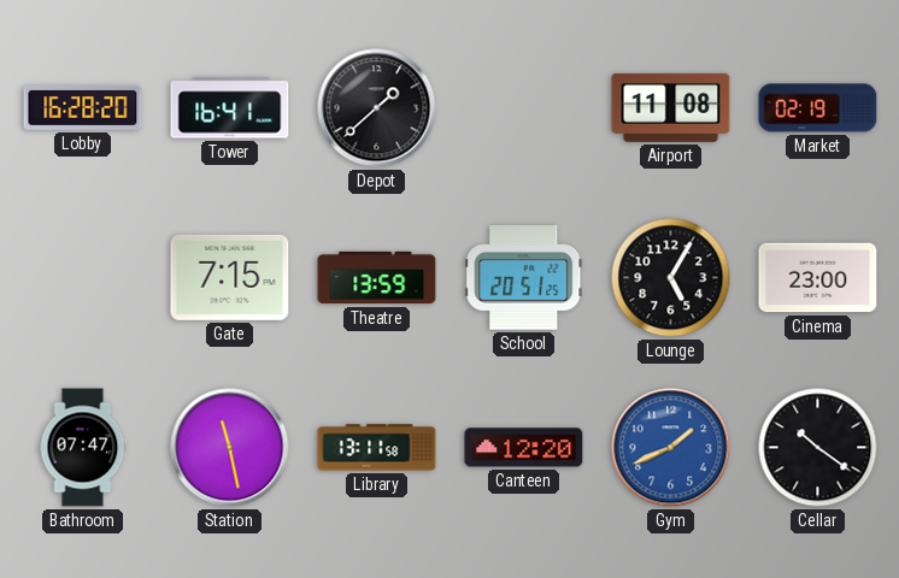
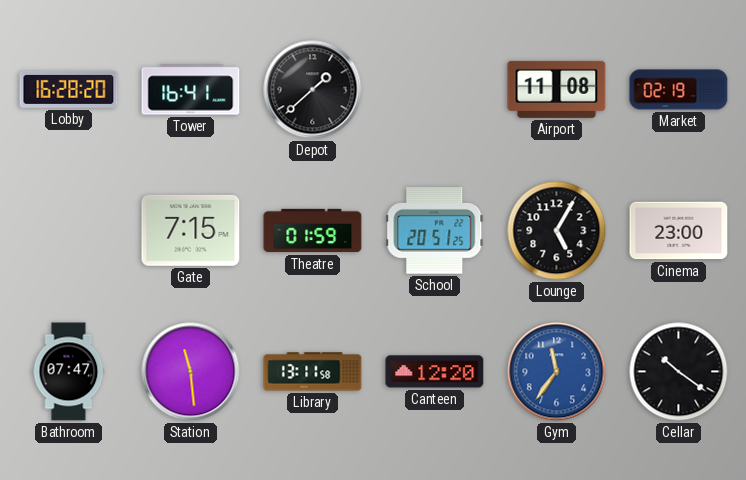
Theatre: 13:59 -> 01:59 (313, 231)
Station: 11:28 -> 11:29 (191, 372)
Gym: 1:41 -> 11:36 (557, 372)
